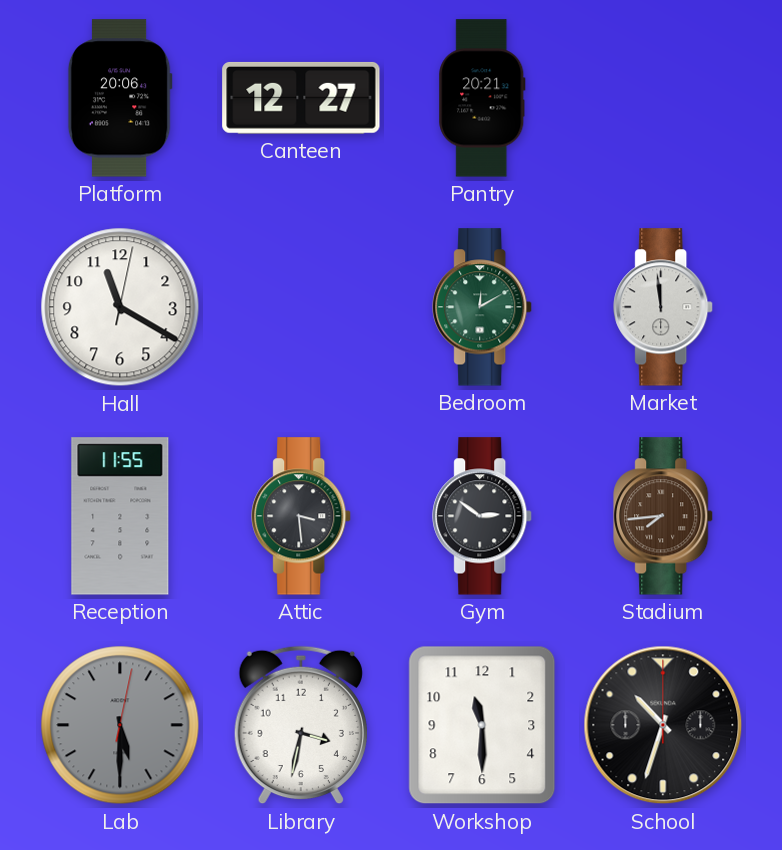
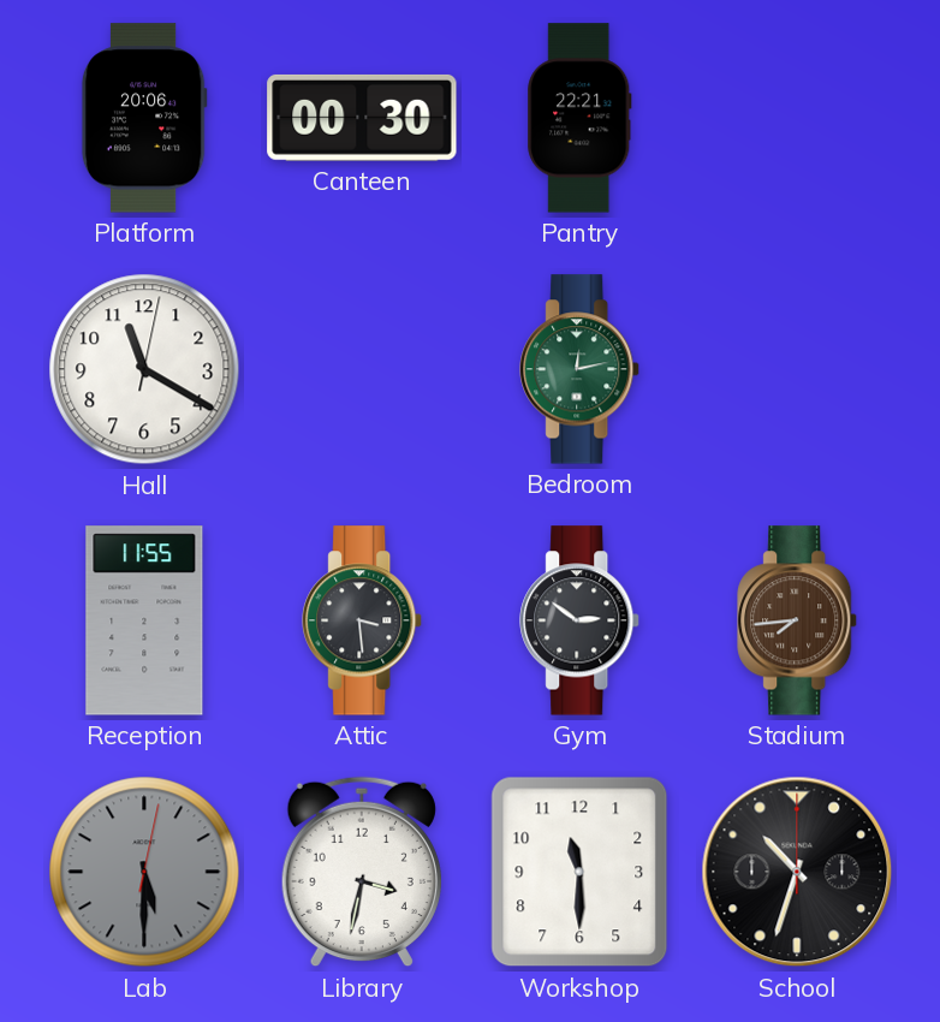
Canteen: 12:27 -> 00:30 (362, 118)
Pantry: 20:21 -> 22:21 (579, 118)
Bedroom: 12:10 -> 12:13 (581, 369)
Market: 11:59 -> none (664, 307)
